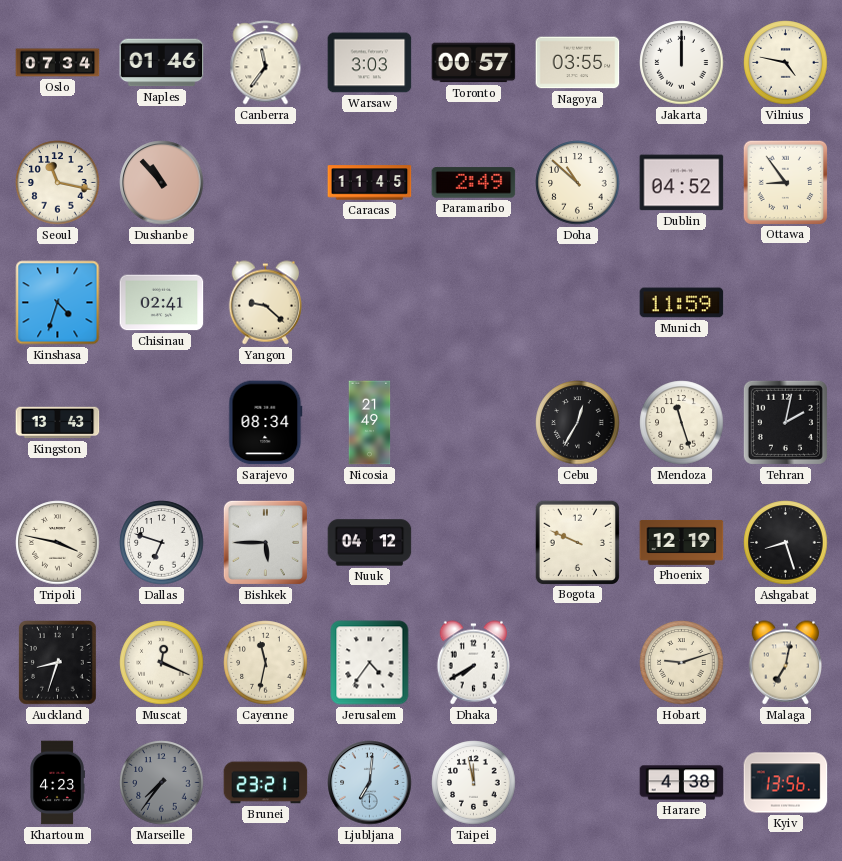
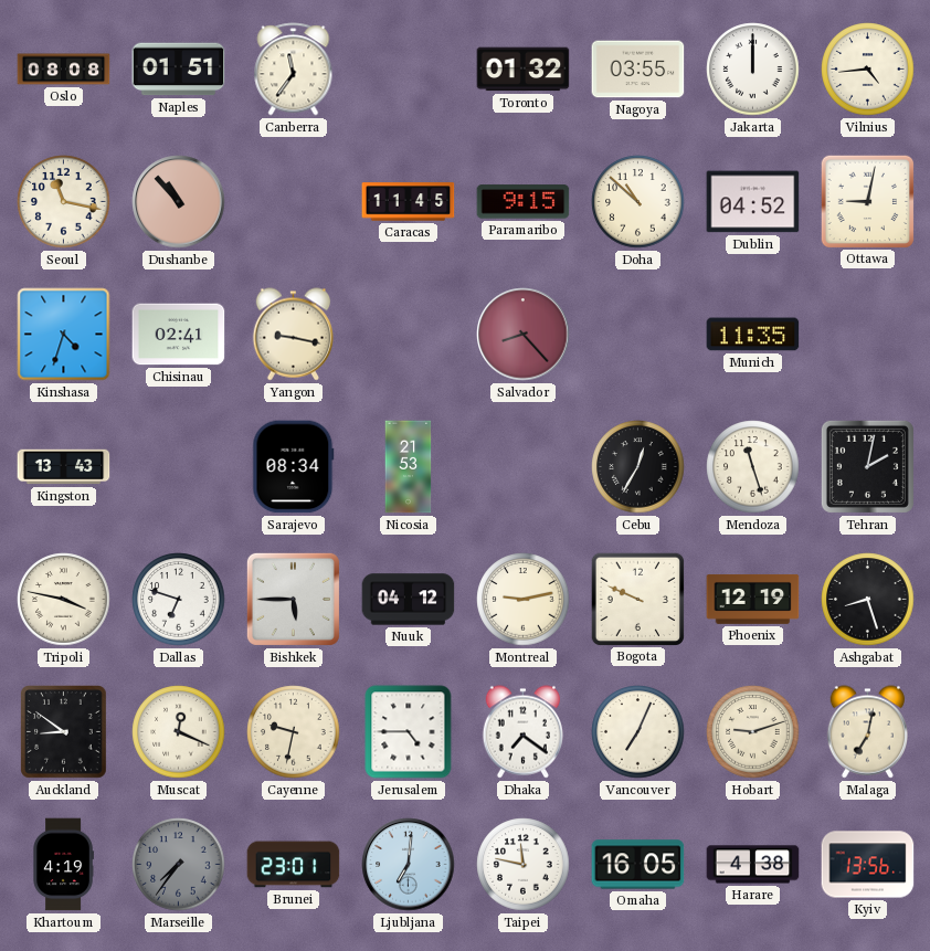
Oslo: 07:34 -> 08:08 (64, 70)
Naples: 01:46 -> 01:51 (179, 70)
Warsaw: 3:03 -> none (370, 63)
Toronto: 00:57 -> 01:32 (524, 70)
Vilnius: 4:47 -> 4:44 (868, 70)
Paramaribo: 2:49 -> 9:15 (524, 202)
Ottawa: 8:54 -> 9:02 (867, 201)
Yangon: 9:22 -> 9:17 (293, 335)
Salvador: none -> 8:23 (524, 335)
Munich: 11:59 -> 11:35 (753, 335)
Nicosia: 21:49 -> 21:53 (409, 467)
Montreal: none -> 9:13 (524, 600)
Auckland: 8:33 -> 8:51 (64, 732)
Cayenne: 11:32 -> 9:32 (294, 732)
Jerusalem: 4:36 -> 4:45 (409, 732)
Dhaka: 7:40 -> 7:21 (522, 732)
Vancouver: none -> 7:04 (638, 732)
Khartoum: 4:23 -> 4:19 (63, 865)
Brunei: 23:21 -> 23:01 (294, 865)
Taipei: 11:58 -> 11:47 (524, 865)
Omaha: none -> 16:05 (638, 865)
